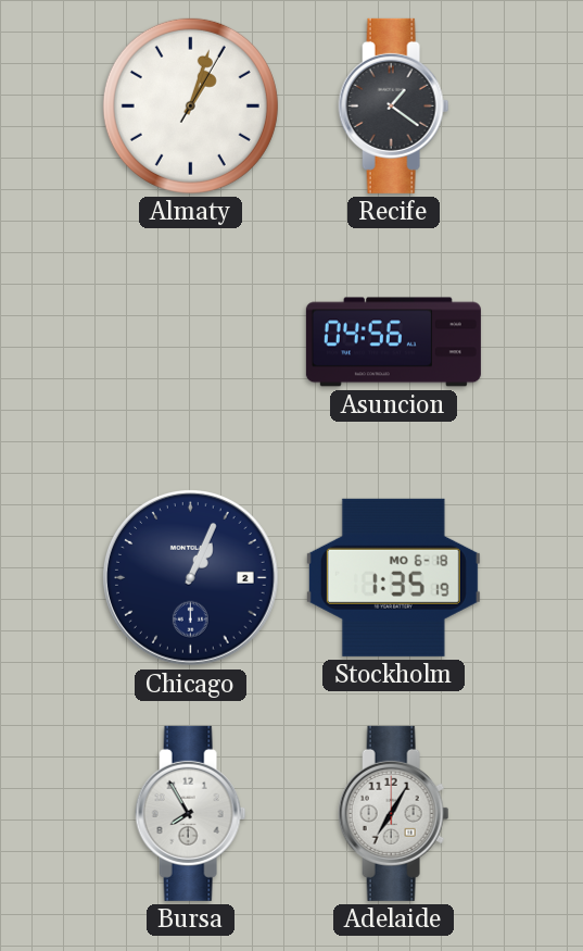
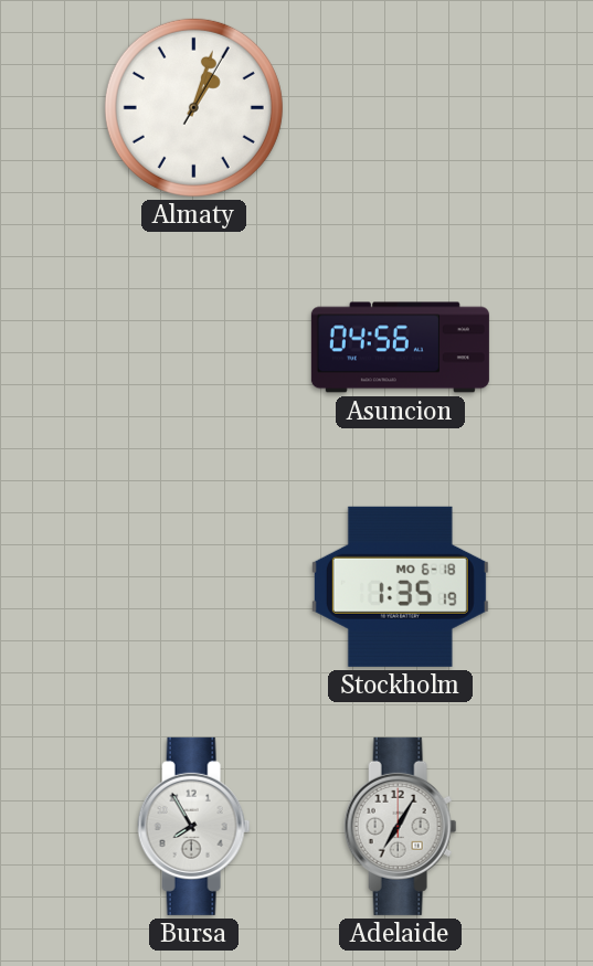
Recife: 1:21 -> none (394, 105)
Chicago: 1:04 -> none (191, 578)
